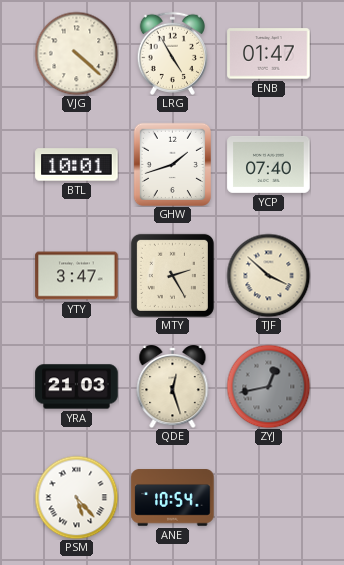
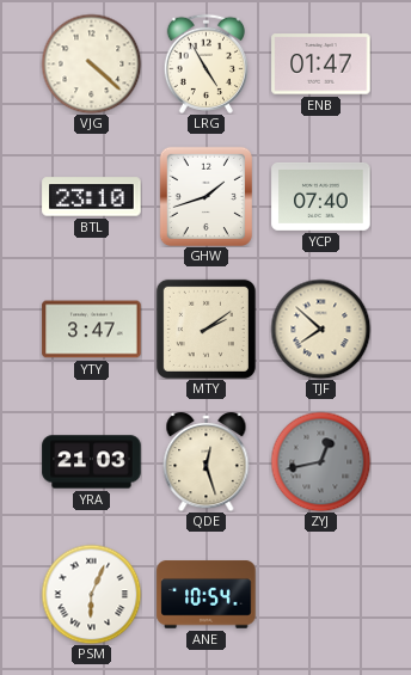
BTL: 10:01 -> 23:10 (92, 197)
MTY: 2:25 -> 2:09 (205, 329)
TJF: 3:52 -> 7:52 (320, 329)
PSM: 5:23 -> 6:04 (91, 594)
